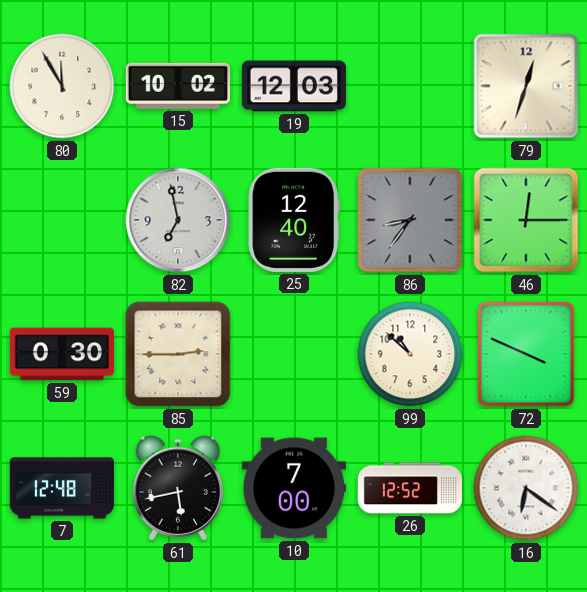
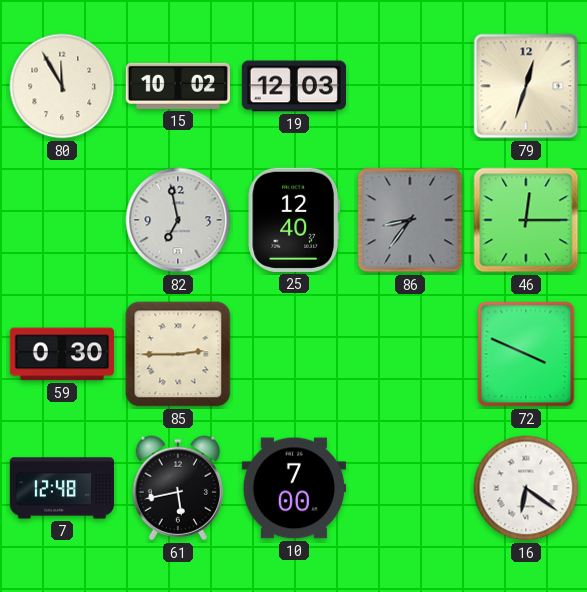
99: 10:52 -> none (410, 354)
26: 12:52 -> none (409, 488)
